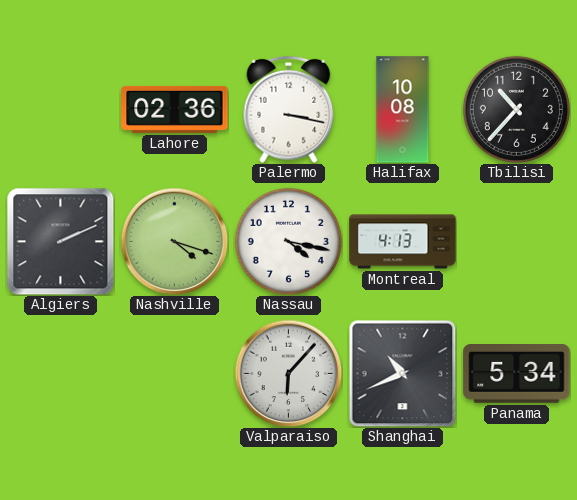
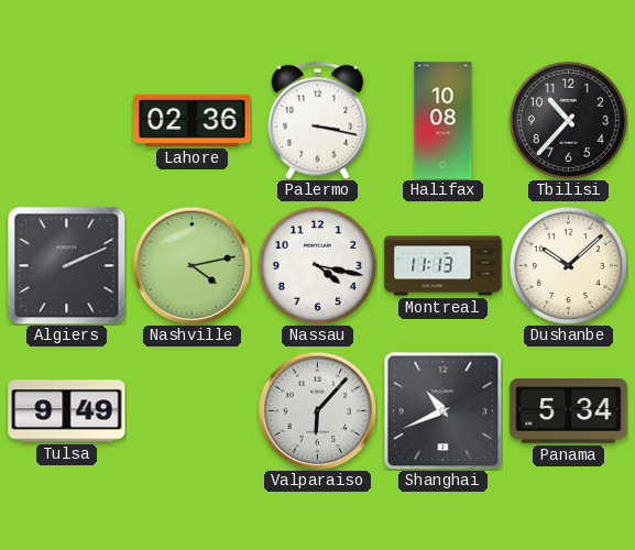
Nashville: 4:18 -> 4:13 (191, 265)
Montreal: 4:13 -> 11:13 (444, 266)
Dushanbe: none -> 10:08 (568, 265)
Tulsa: none -> 9:49 (67, 411)
